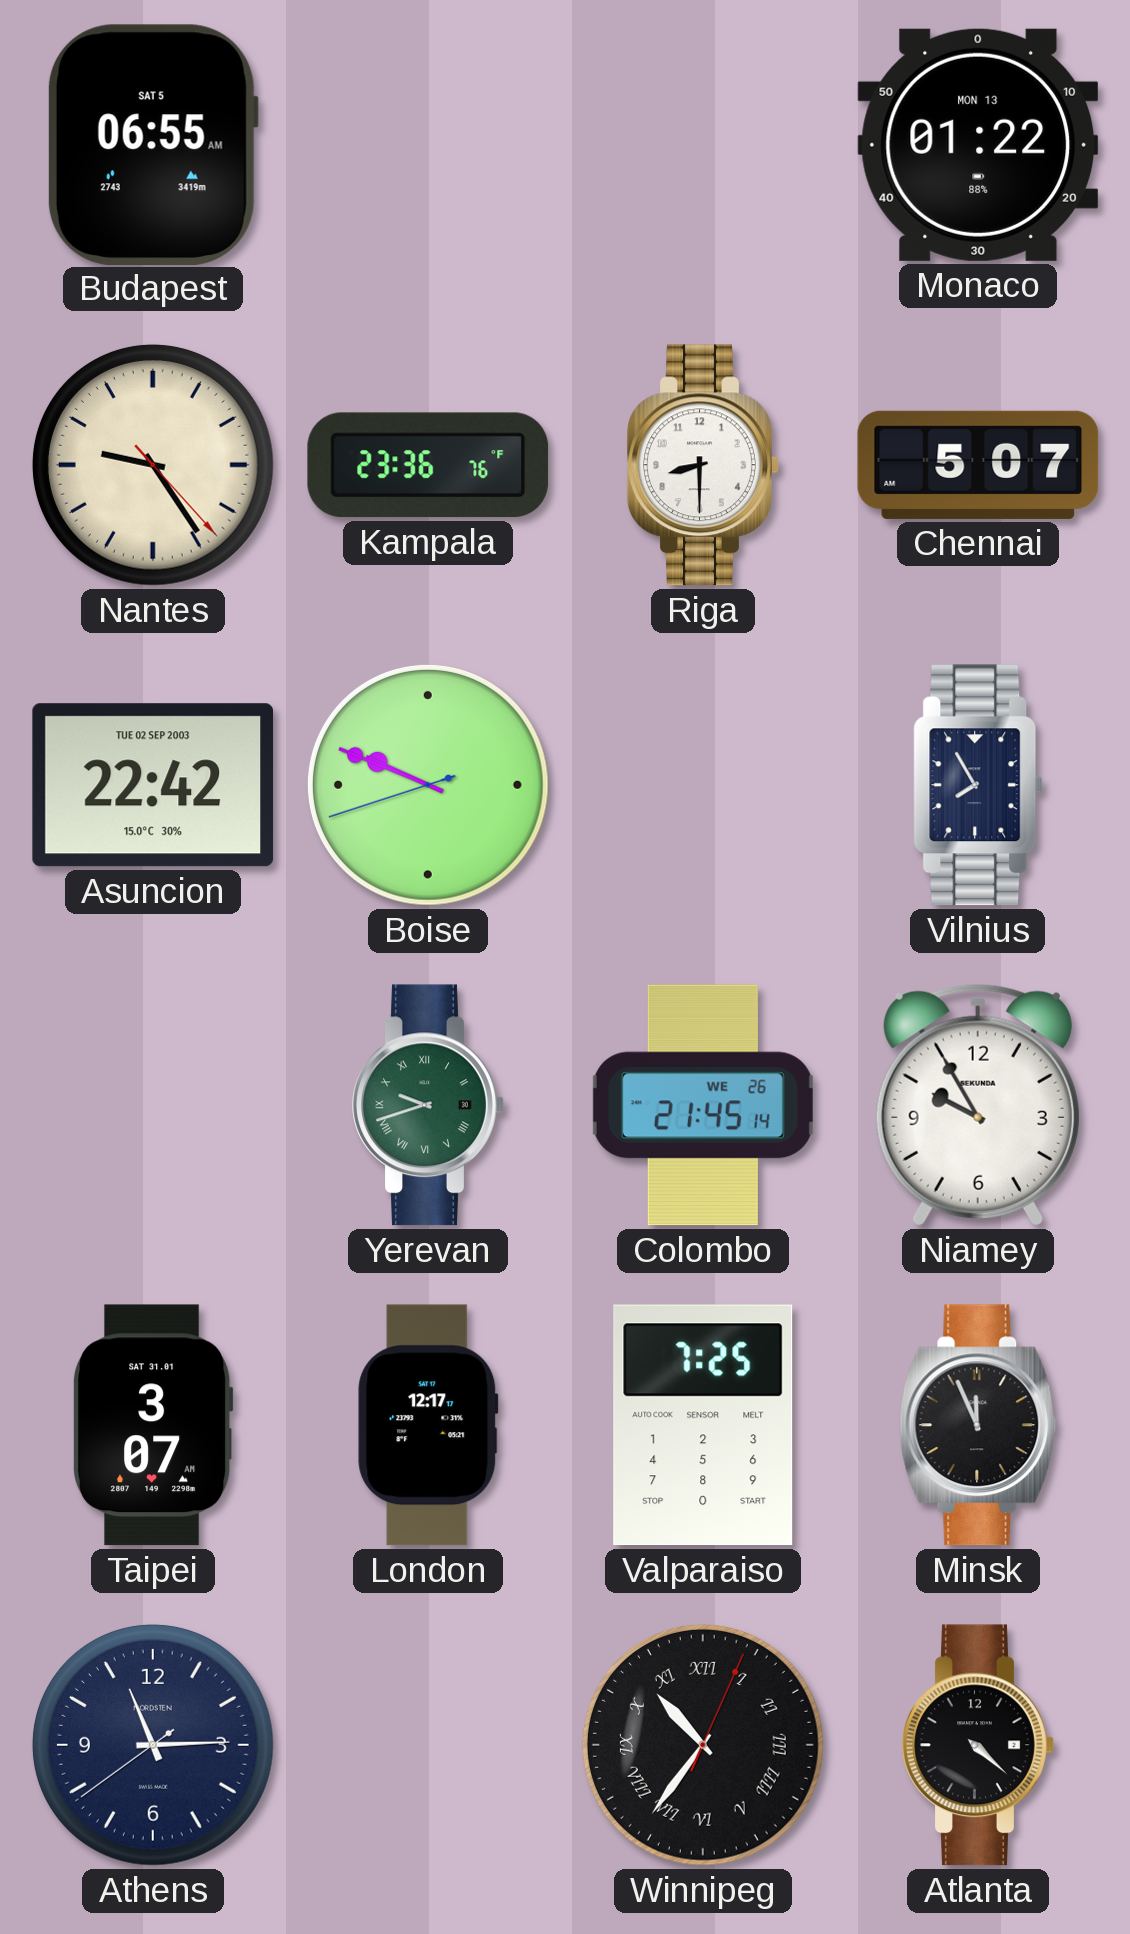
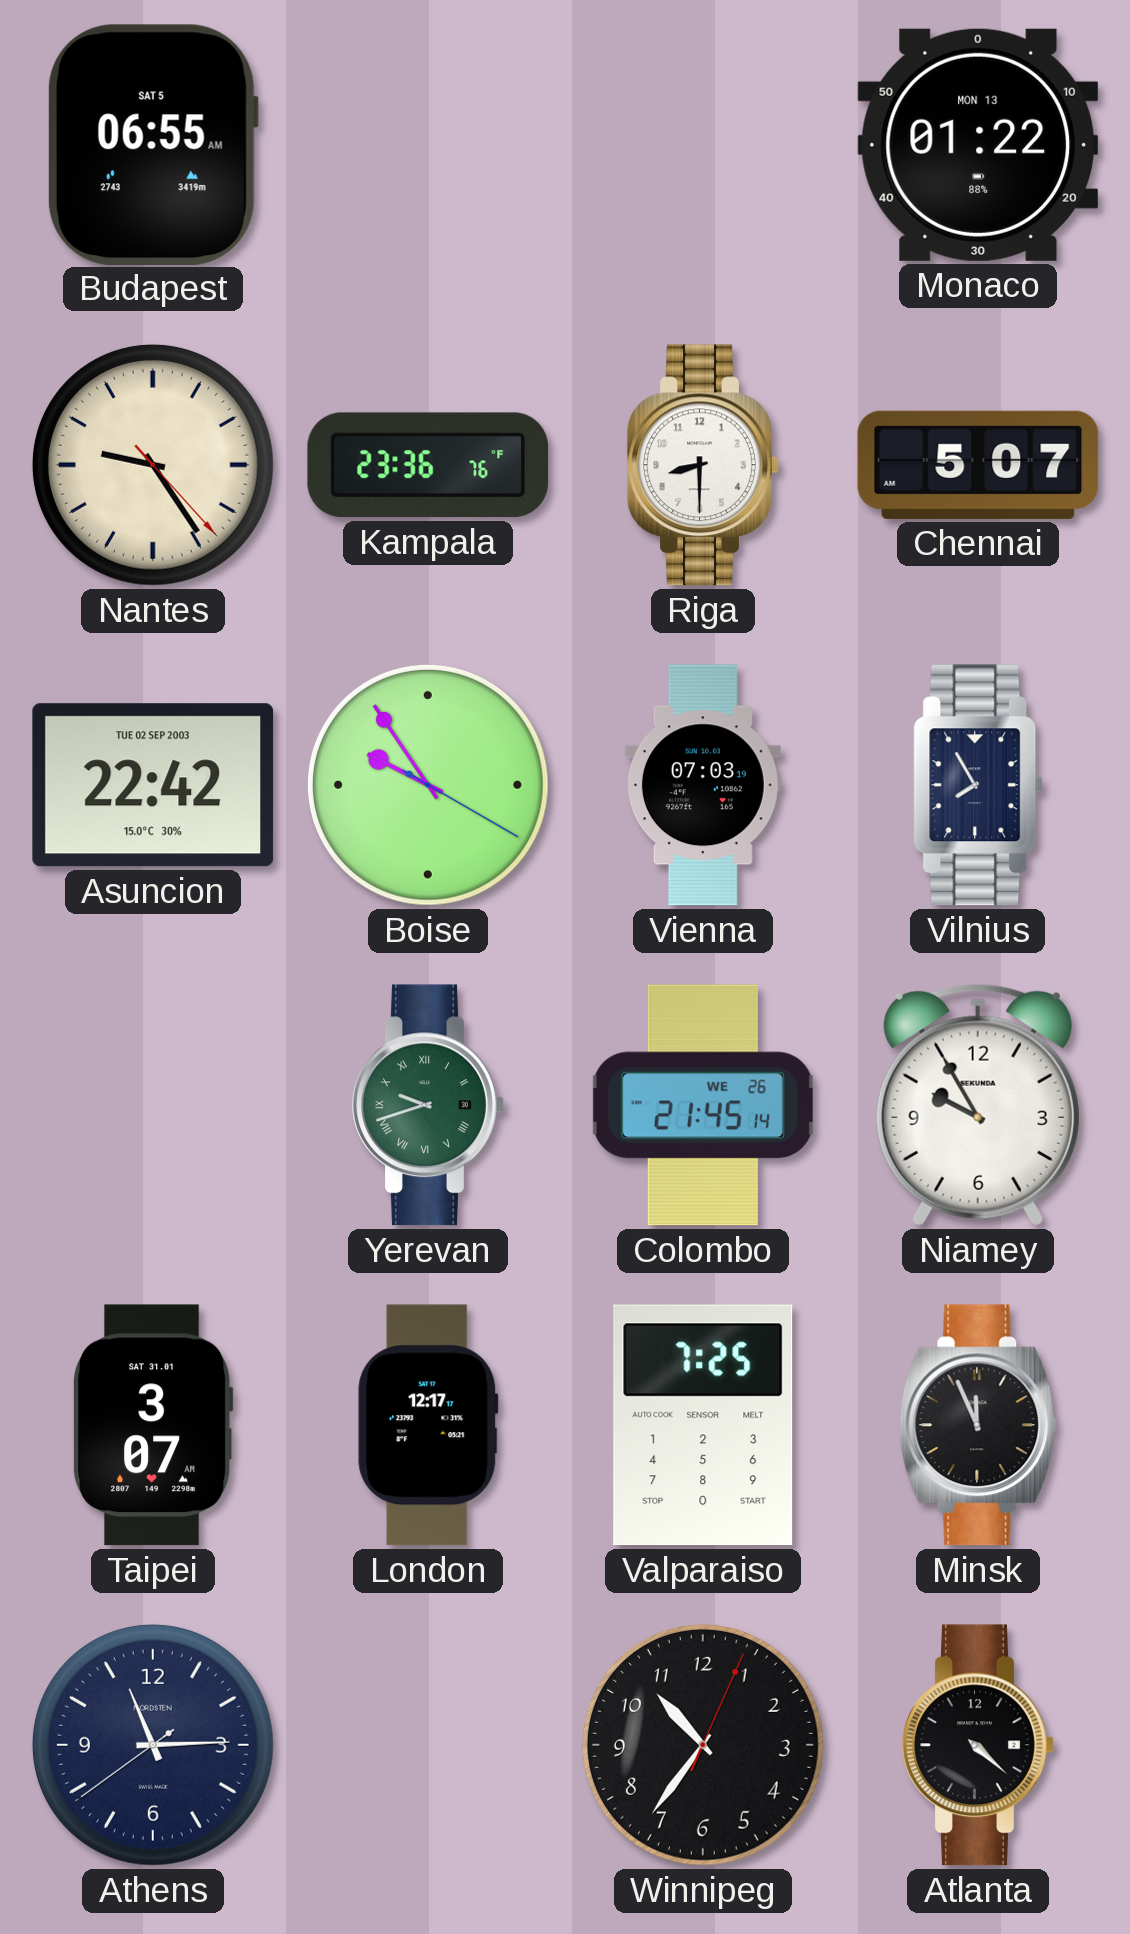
Boise: 9:48 -> 9:54 (428, 785)
Vienna: none -> 07:03 (703, 785)
Winnipeg numerals: Roman -> Arabic (703, 1745)
